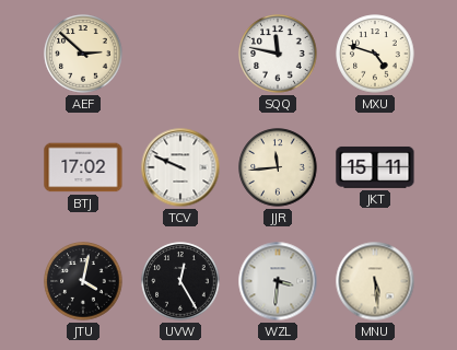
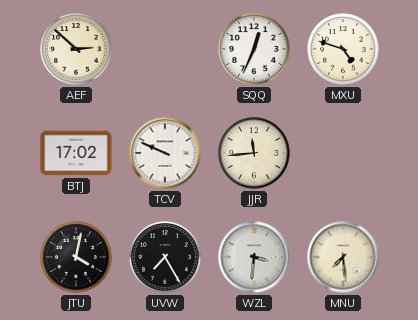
SQQ: 11:47 -> 12:34 (254, 49)
JKT: 15:11 -> none (375, 167)
UVW: 12:25 -> 7:25 (165, 257)
MNU: 5:29 -> 7:29 (343, 257)
